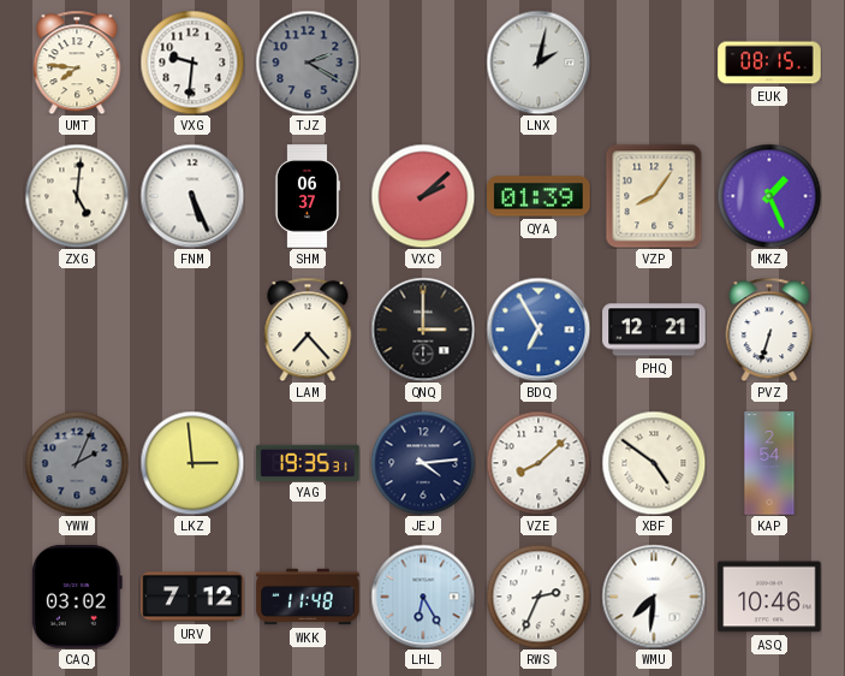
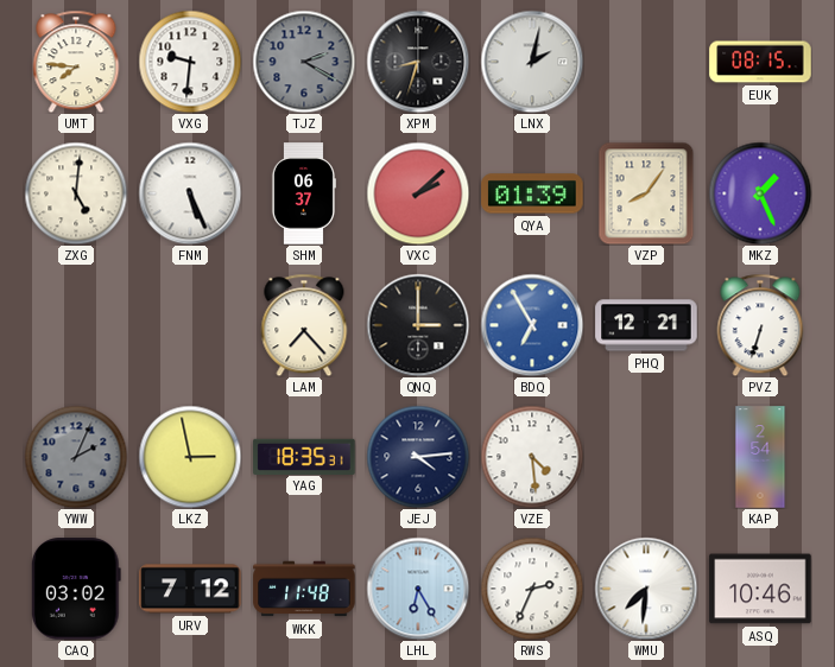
XPM: none -> 8:33 (418, 62)
LKZ: 2:59 -> 2:58 (190, 457)
YAG: 19:35 -> 18:35 (304, 456)
VZE: 8:08 -> 4:29 (532, 457)
XBF: 4:51 -> none (654, 463)
